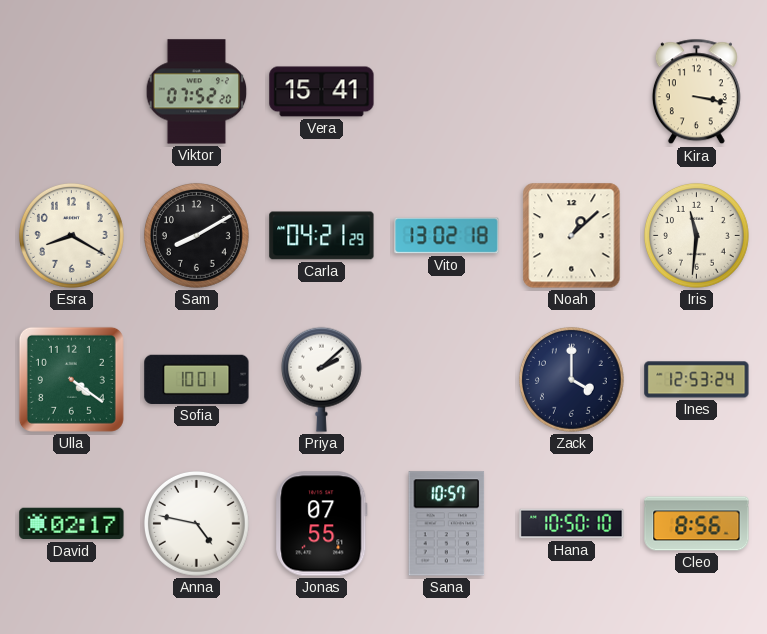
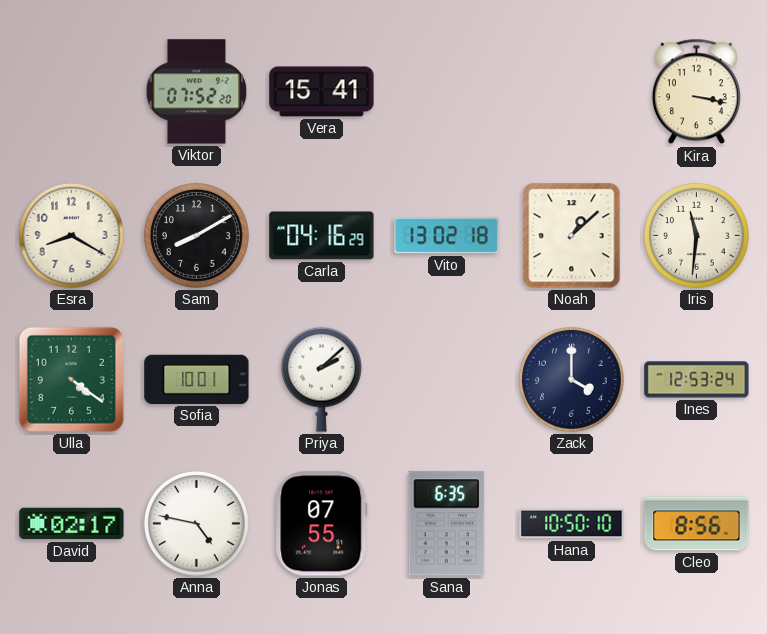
Carla: 04:21 -> 04:16 (322, 236)
Sana: 10:57 -> 6:35 (447, 524)
